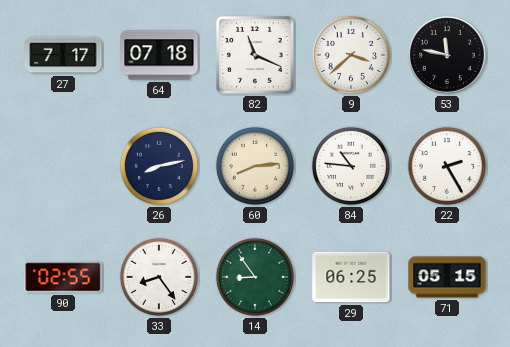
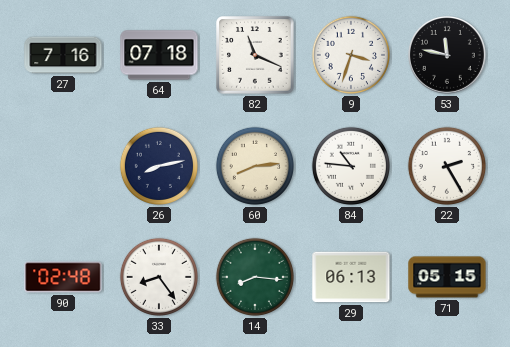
27: 7:17 -> 7:16 (63, 55)
9: 3:38 -> 3:33 (351, 55)
90: 02:55 -> 02:48 (63, 277)
14: 8:54 -> 8:16 (255, 277)
29: 06:25 -> 06:13 (351, 277)
